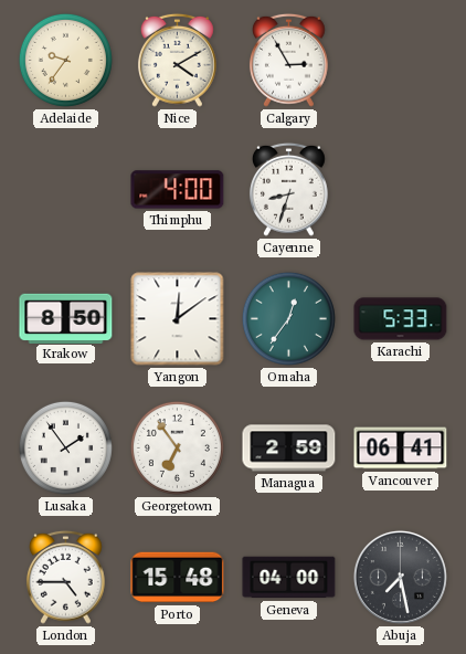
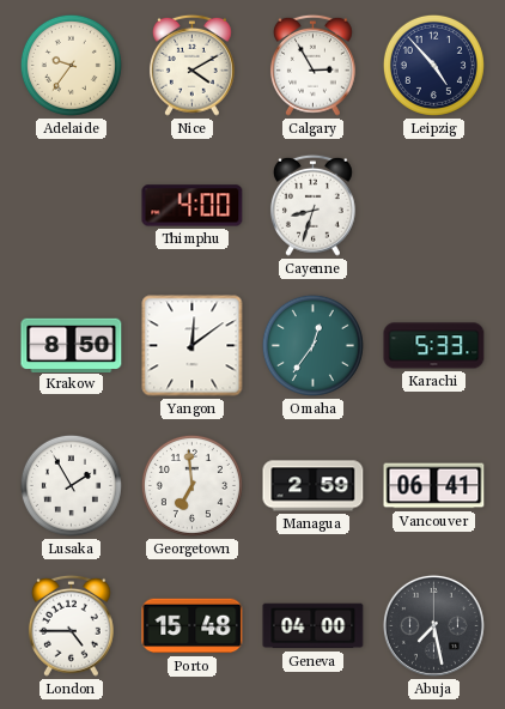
Leipzig: none -> 4:53 (433, 65)
Lusaka: 1:54 -> 1:55 (71, 485)
Georgetown: 6:54 -> 6:59 (191, 485)
